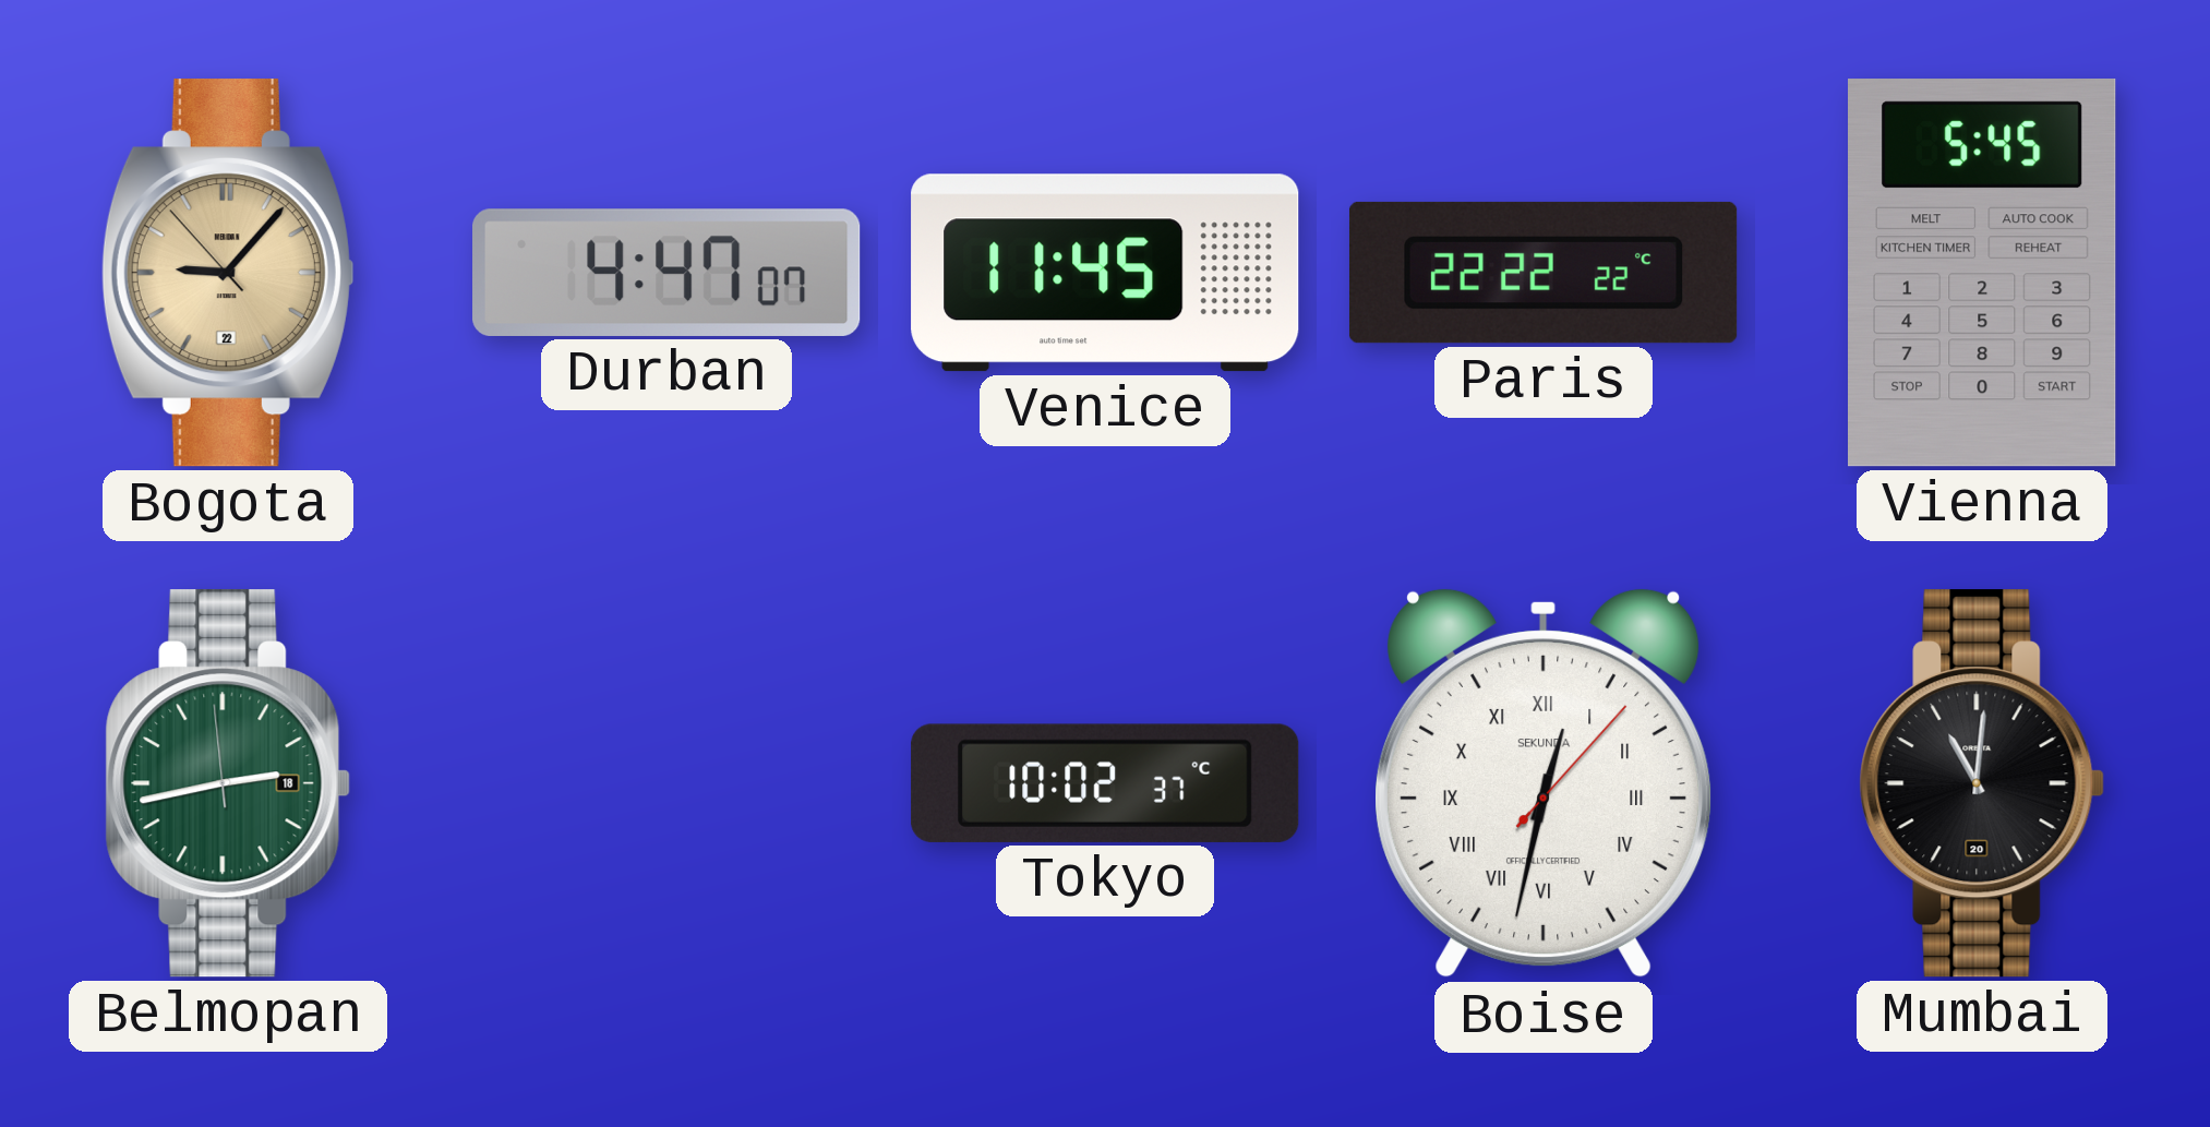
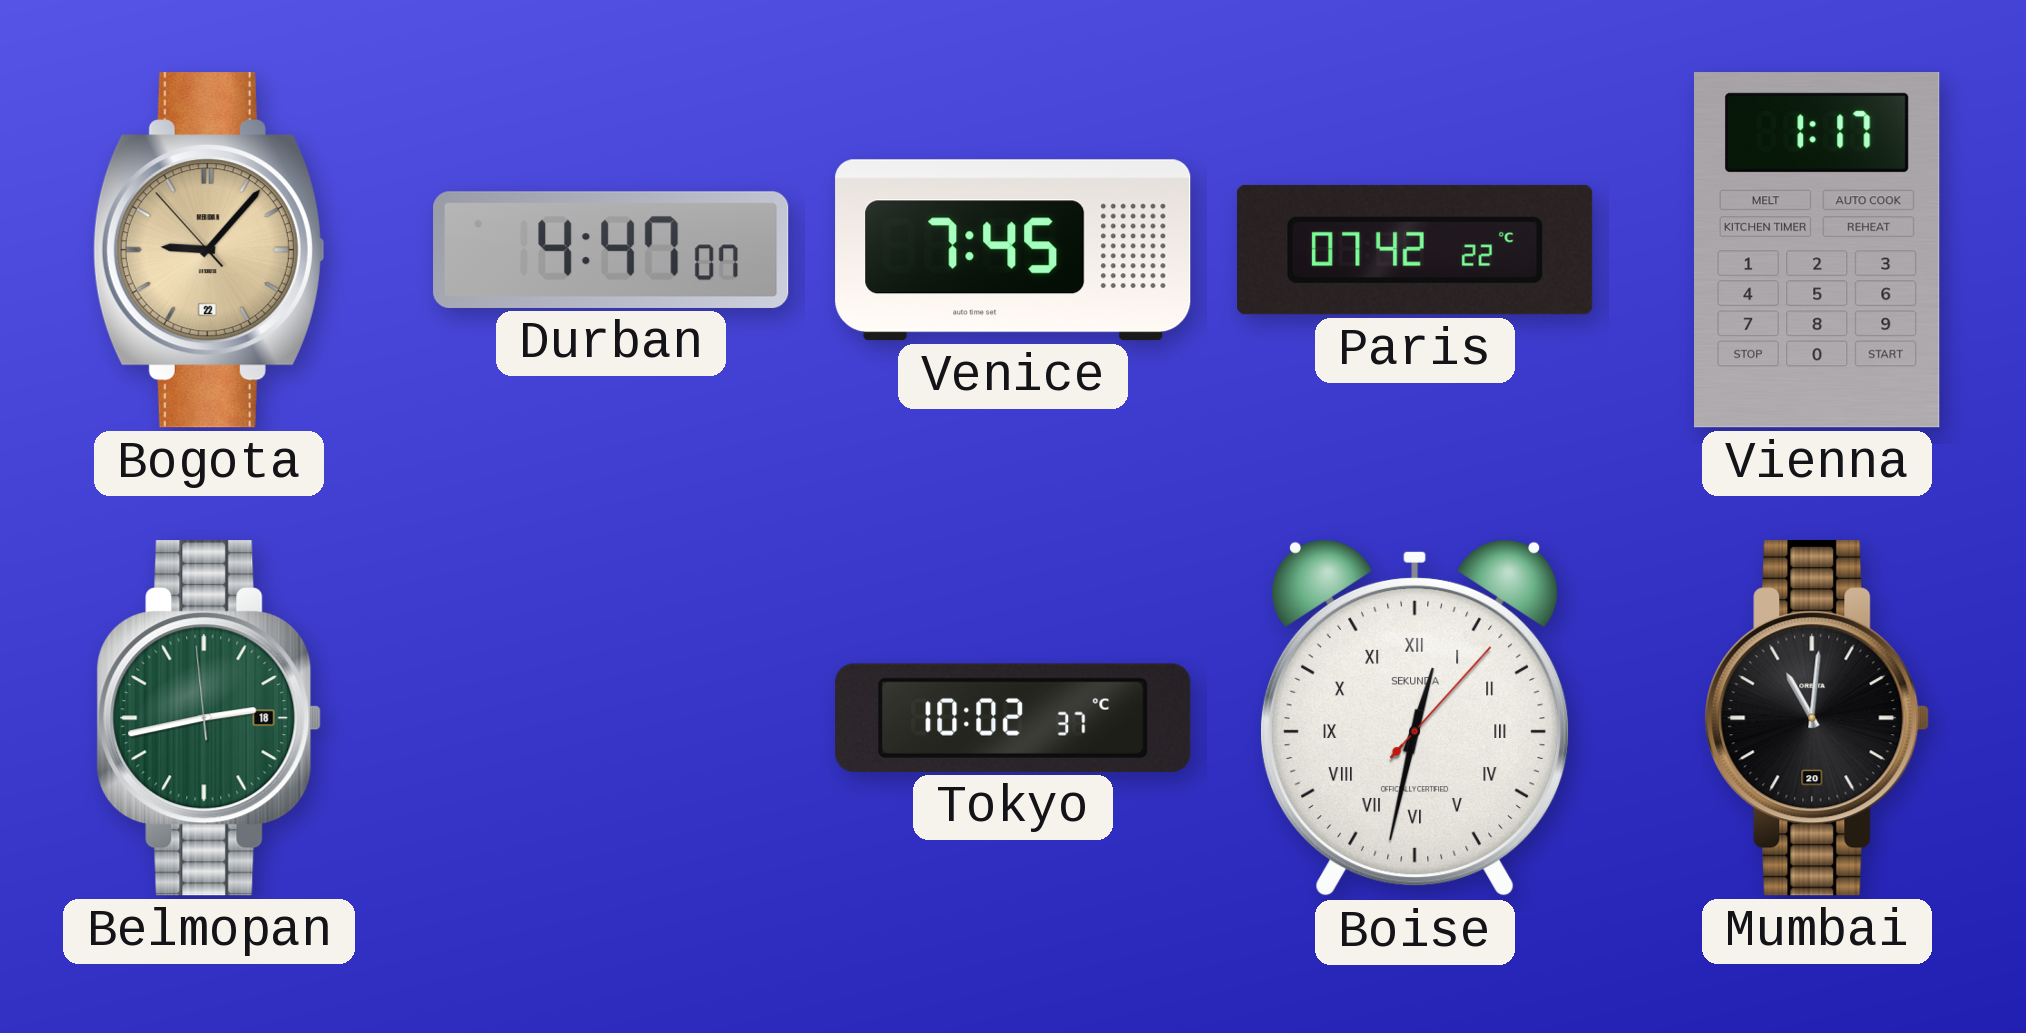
Venice: 11:45 -> 7:45 (1013, 250)
Paris: 22:22 -> 07:42 (1415, 250)
Vienna: 5:45 -> 1:17 (1818, 250)
